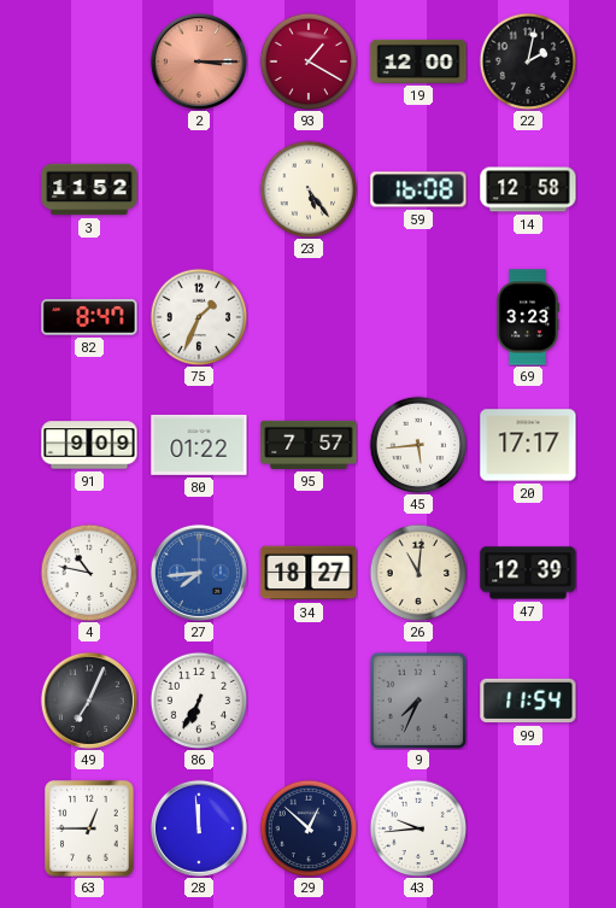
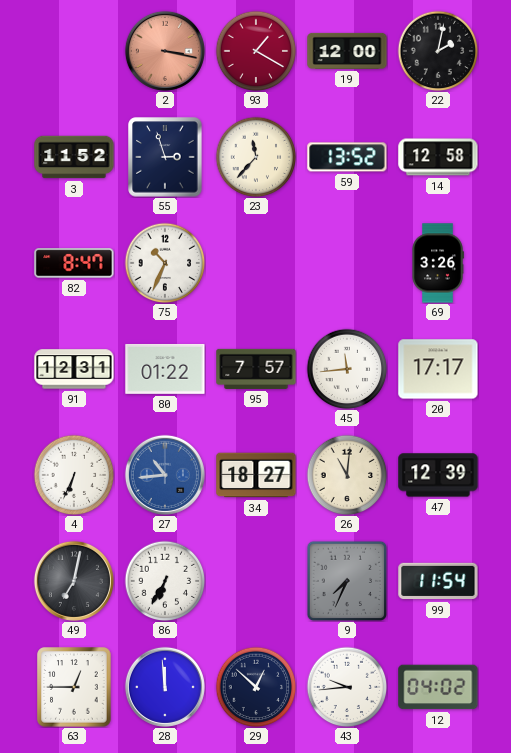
2: 3:15 -> 3:17 (165, 51)
55: none -> 2:57 (165, 157)
23: 5:24 -> 11:37 (256, 157)
59: 16:08 -> 13:52 (347, 157)
75: 1:34 -> 10:34 (165, 263)
69: 3:23 -> 3:26 (438, 263)
91: 9:09 -> 12:31 (74, 369)
45: 5:44 -> 11:44 (347, 369)
4: 10:47 -> 6:34 (74, 475)
27: 7:44 -> 10:44 (165, 475)
49: 7:04 -> 7:02 (74, 581)
12: none -> 04:02 (438, 687)
